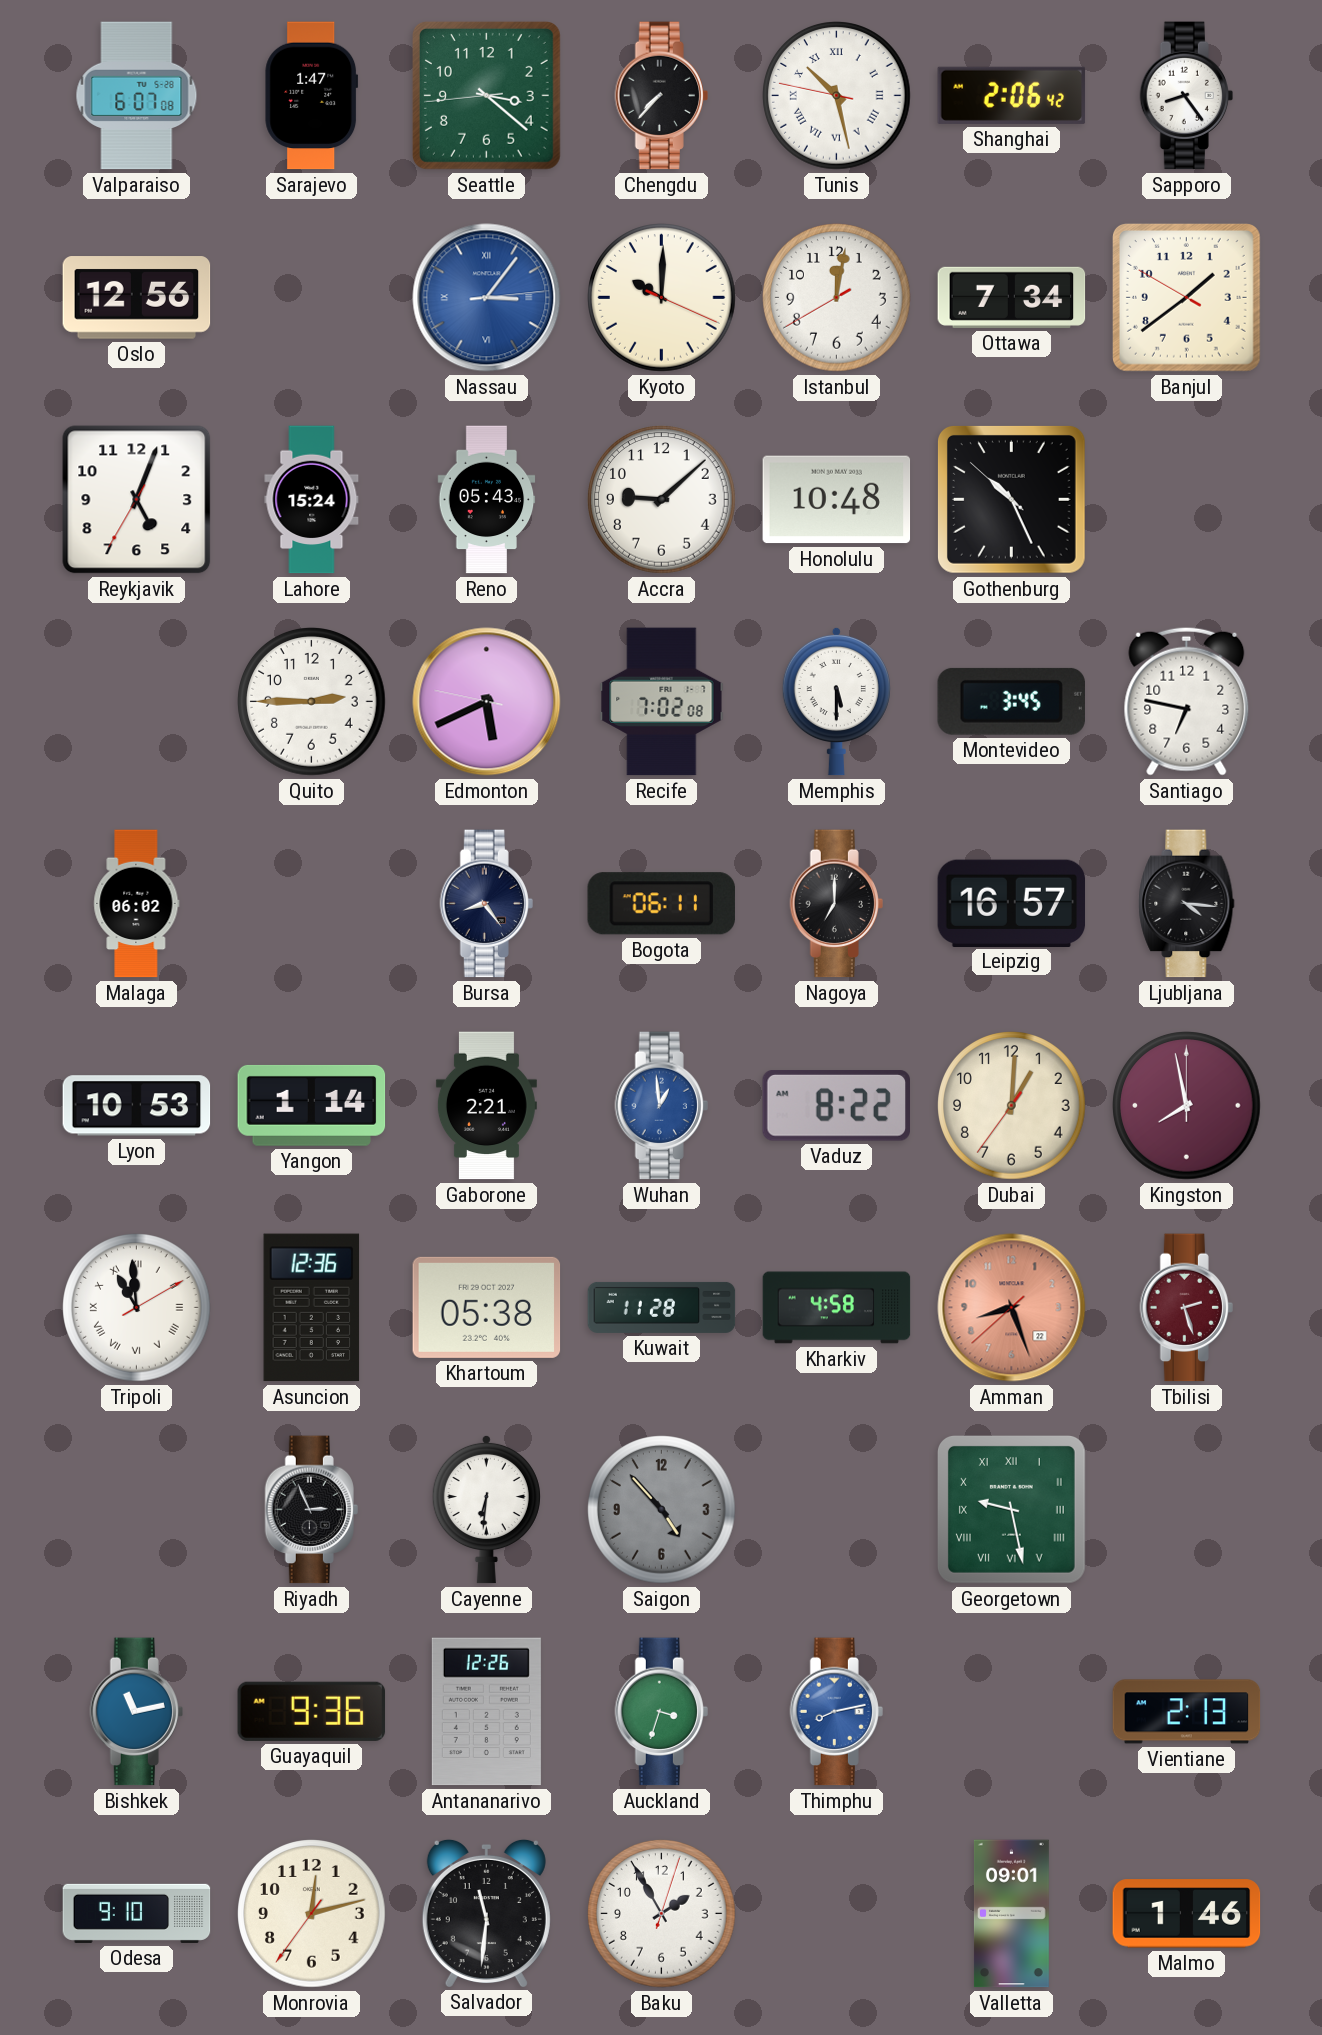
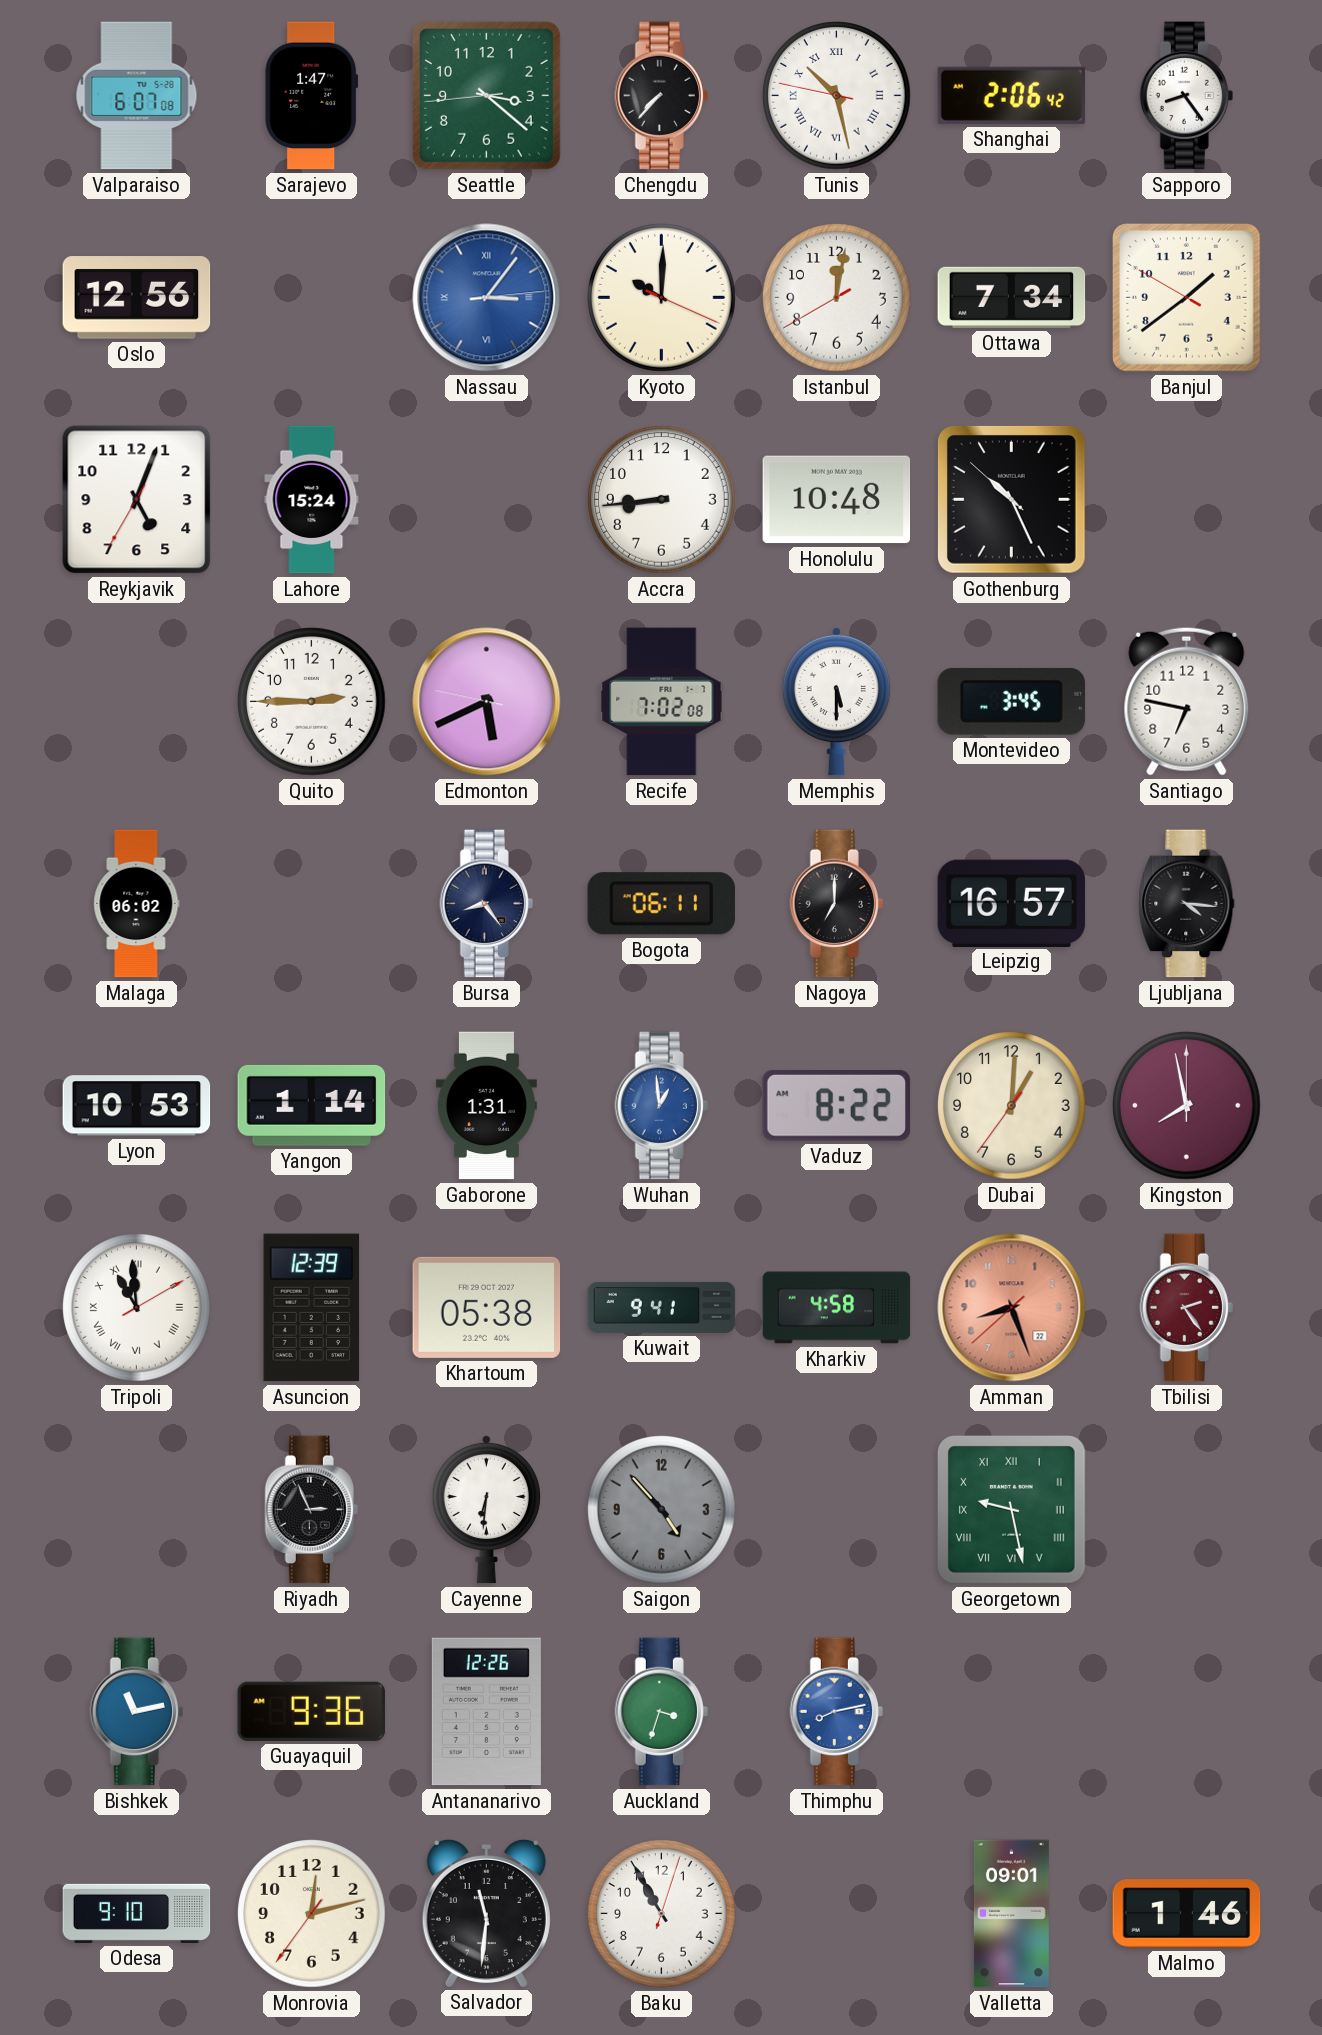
Reno: 05:43 -> none (487, 500)
Accra: 9:08 -> 8:44 (662, 500)
Gaborone: 2:21 -> 1:31 (486, 1106)
Asuncion: 12:36 -> 12:39 (312, 1308)
Kuwait: 11:28 -> 9:41 (662, 1307)
Tbilisi: 2:27 -> 2:24 (1186, 1308)
Vientiane: 2:13 -> none (1187, 1712)
Baku: 1:55 -> 10:55 (662, 1914)
